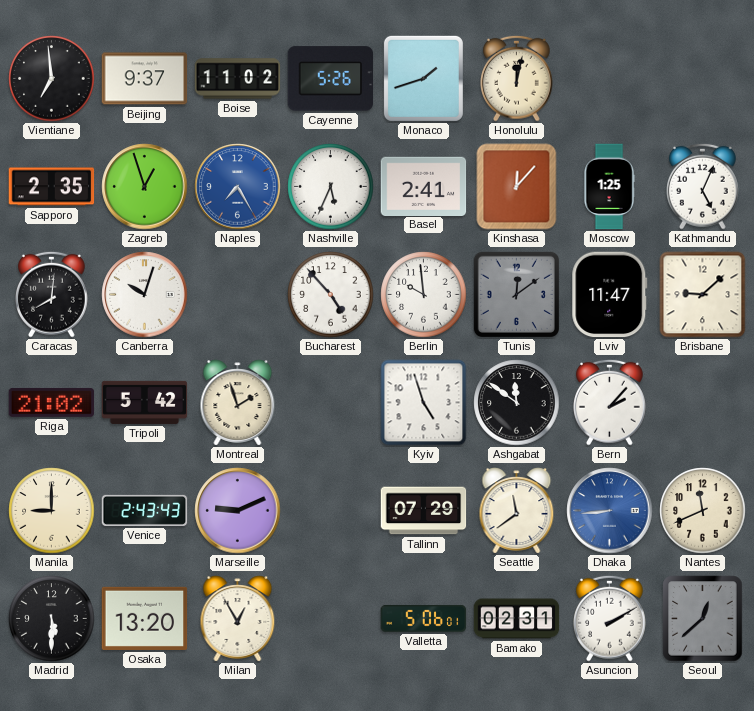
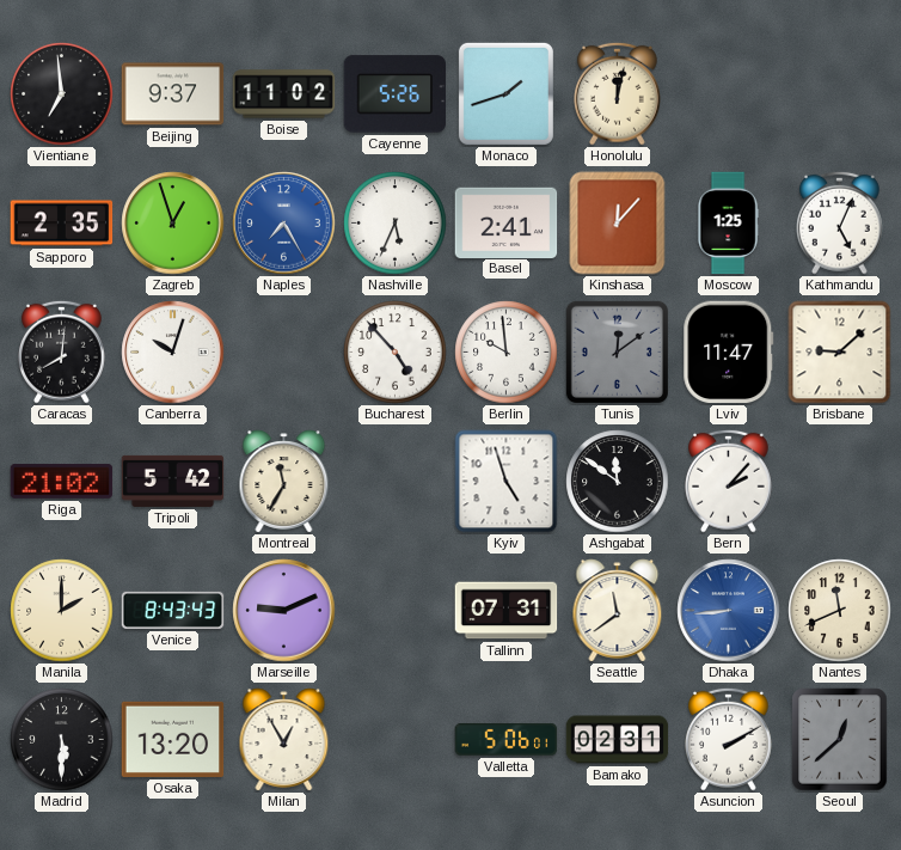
Montreal: 1:57 -> 11:35 (284, 482)
Manila: 9:00 -> 2:00 (62, 611)
Venice: 2:43 -> 8:43 (173, 610)
Tallinn: 07:29 -> 07:31 (507, 611)
